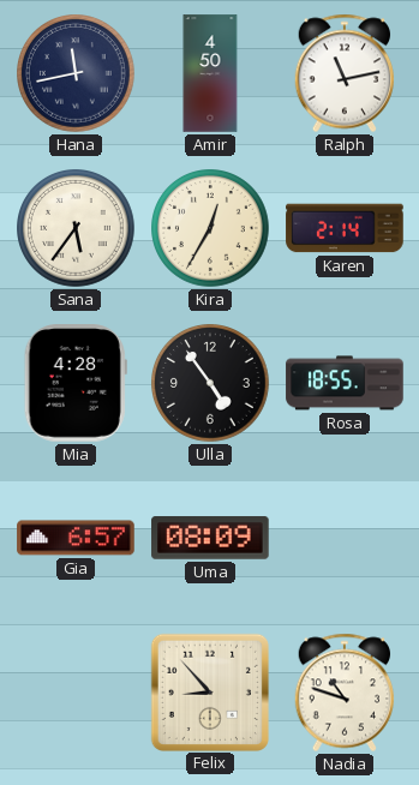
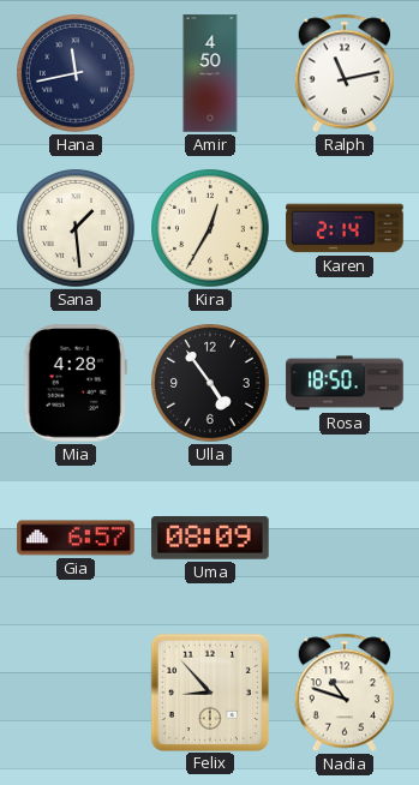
Sana: 5:36 -> 1:29 (77, 229)
Rosa: 18:55 -> 18:50 (345, 383)
